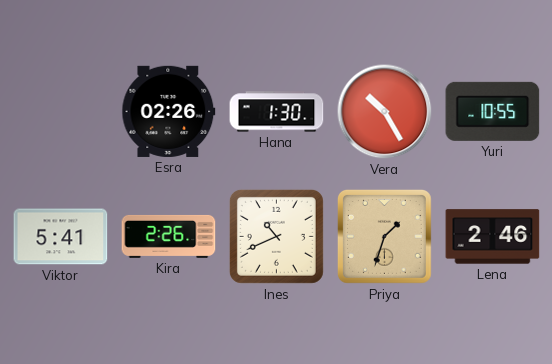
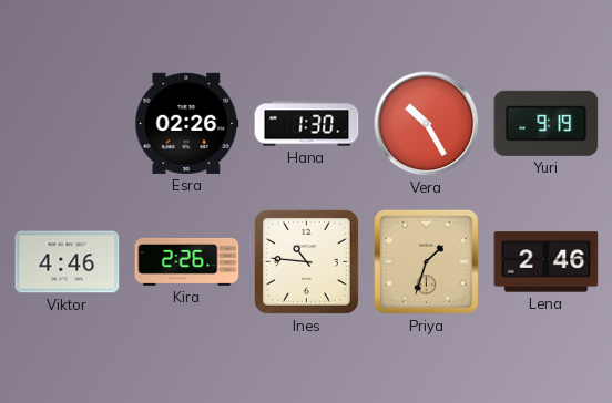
Yuri: 10:55 -> 9:19 (547, 123)
Viktor: 5:41 -> 4:46 (68, 262)
Ines: 10:41 -> 10:46 (306, 261)
